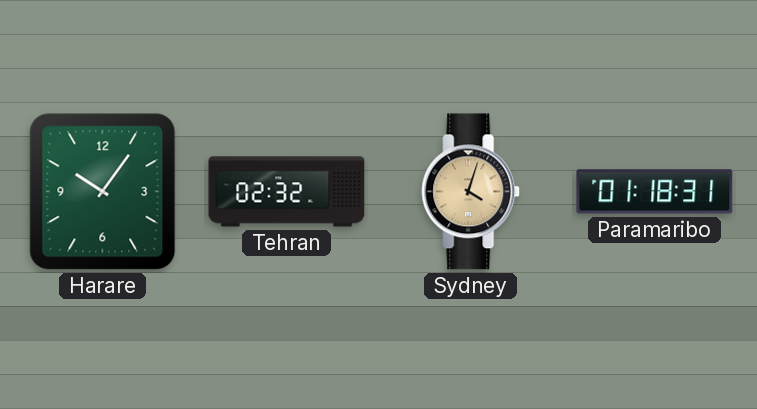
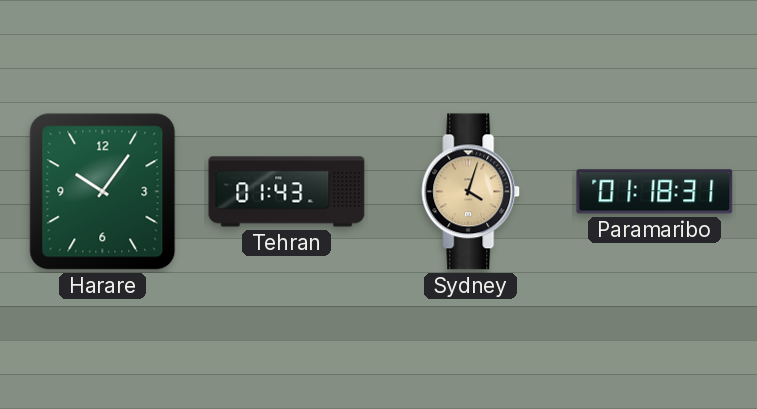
Tehran: 02:32 -> 01:43 (287, 192)
